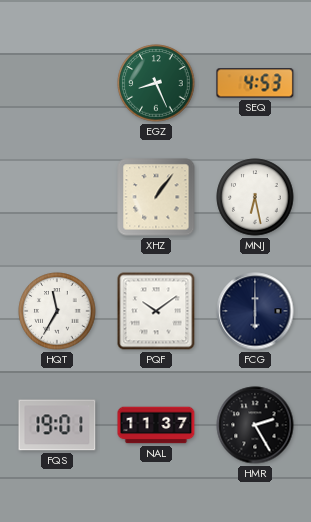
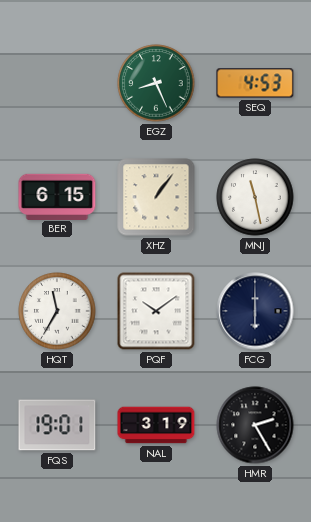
BER: none -> 6:15 (57, 196)
MNJ: 6:28 -> 11:28 (255, 197)
NAL: 11:37 -> 3:19 (156, 425)
